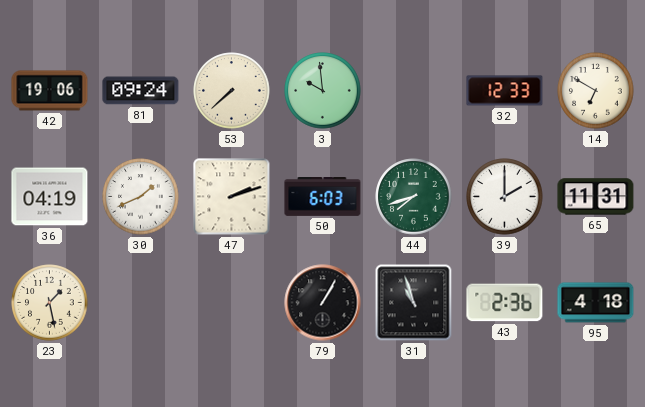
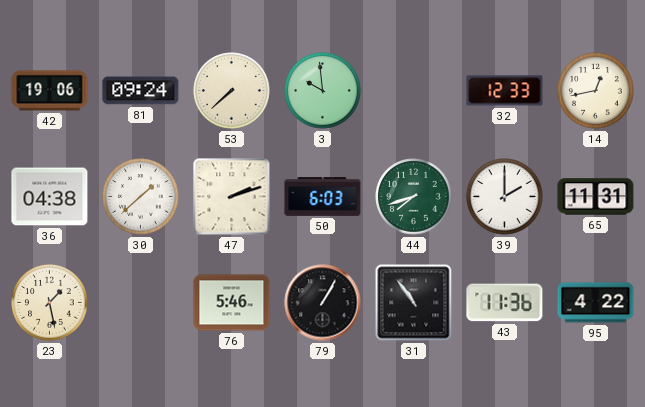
14: 6:50 -> 12:43 (596, 91)
36: 04:19 -> 04:38 (50, 197)
30: 1:41 -> 1:38 (141, 197)
76: none -> 5:46 (232, 303)
31: 10:57 -> 10:54 (414, 303)
43: 2:36 -> 11:36 (505, 303)
95: 4:18 -> 4:22 (596, 303)
